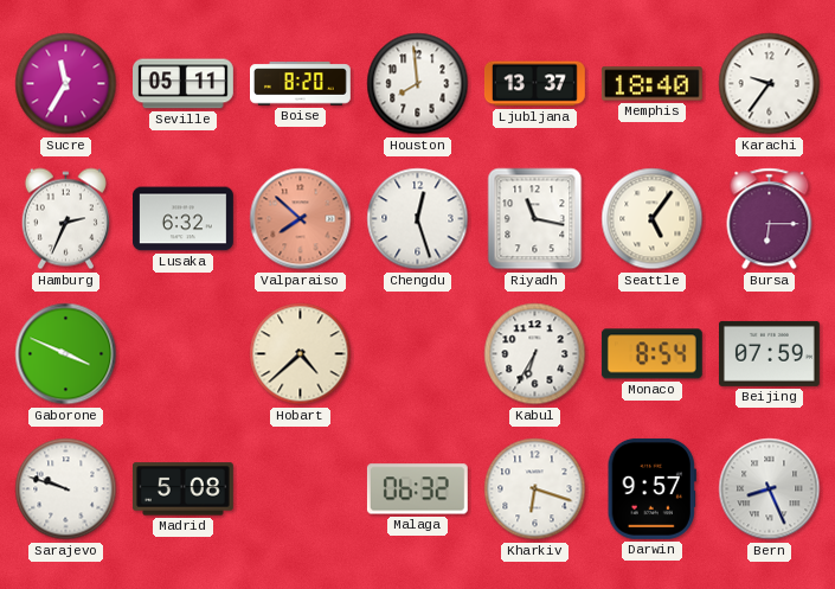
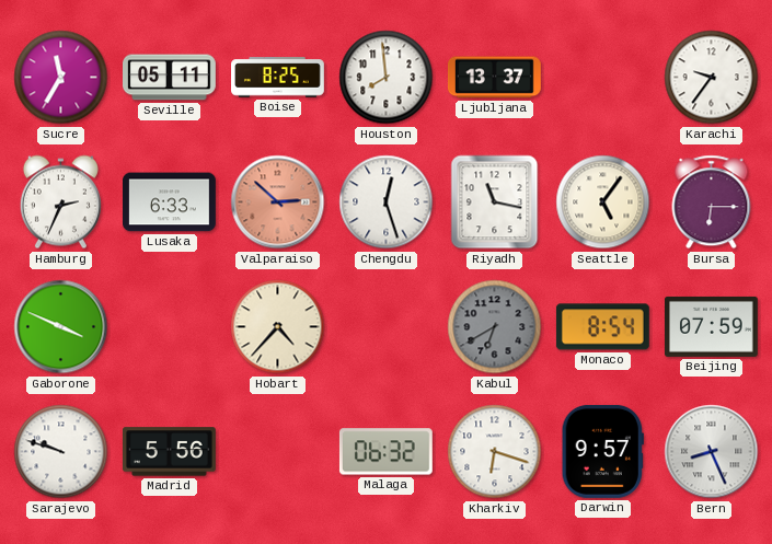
Boise: 8:20 -> 8:25 (278, 78)
Memphis: 18:40 -> none (651, 84)
Lusaka: 6:32 -> 6:33 (170, 202)
Valparaiso: 7:52 -> 2:52 (278, 202)
Hobart: 4:38 -> 4:37 (278, 327)
Kabul: 6:35 -> 6:40 (495, 327)
Kabul dial: white -> grey (495, 327)
Madrid: 5:08 -> 5:56 (169, 452)
